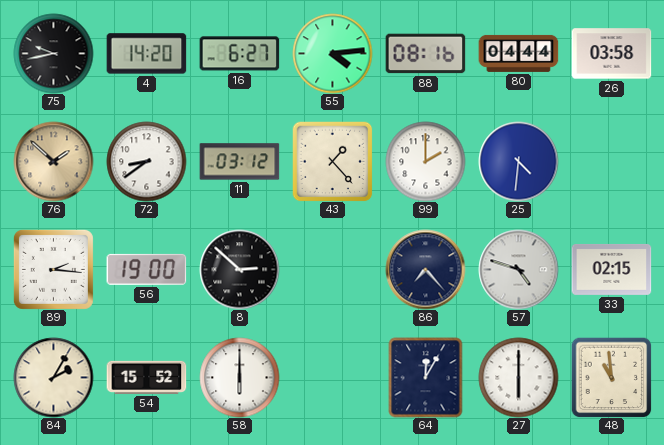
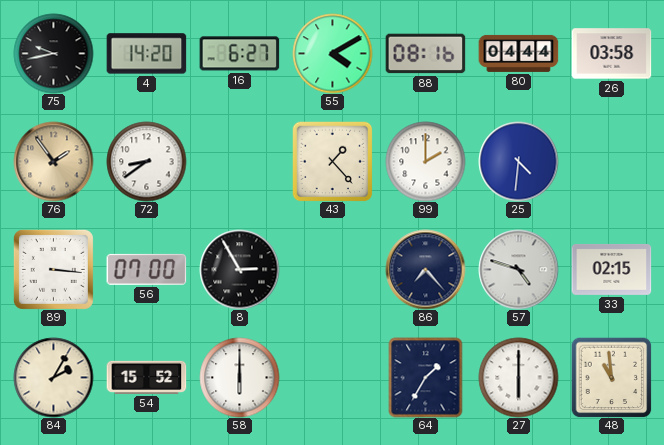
55: 4:14 -> 4:10 (332, 53)
76: 1:52 -> 1:54 (53, 161)
11: 03:12 -> none (239, 162)
89: 2:16 -> 3:16 (53, 269)
56: 19:00 -> 07:00 (146, 269)
8: 2:52 -> 2:55 (239, 269)
64: 12:05 -> 1:35 (426, 377)
